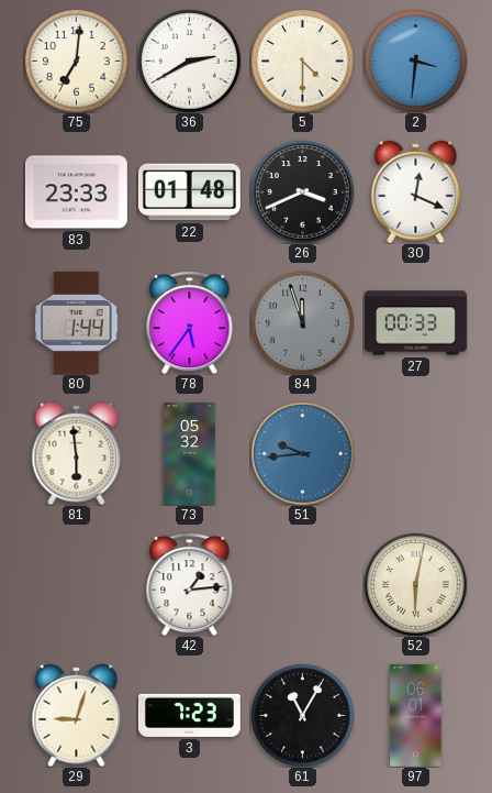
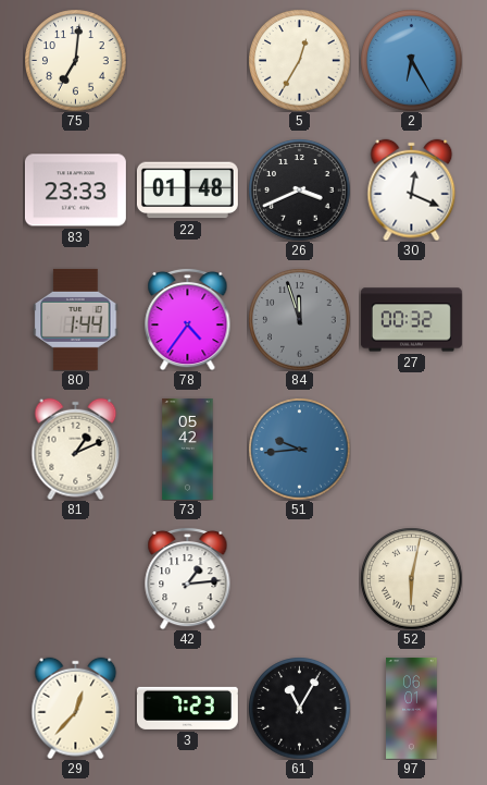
36: 2:40 -> none (189, 60)
5: 4:30 -> 12:35 (299, 60)
2: 3:31 -> 6:25 (411, 60)
78: 5:36 -> 4:36 (188, 319)
27: 00:33 -> 00:32 (411, 320)
81: 5:59 -> 1:11 (76, 449)
73: 05:32 -> 05:42 (188, 449)
29: 9:03 -> 12:37 (76, 708)
